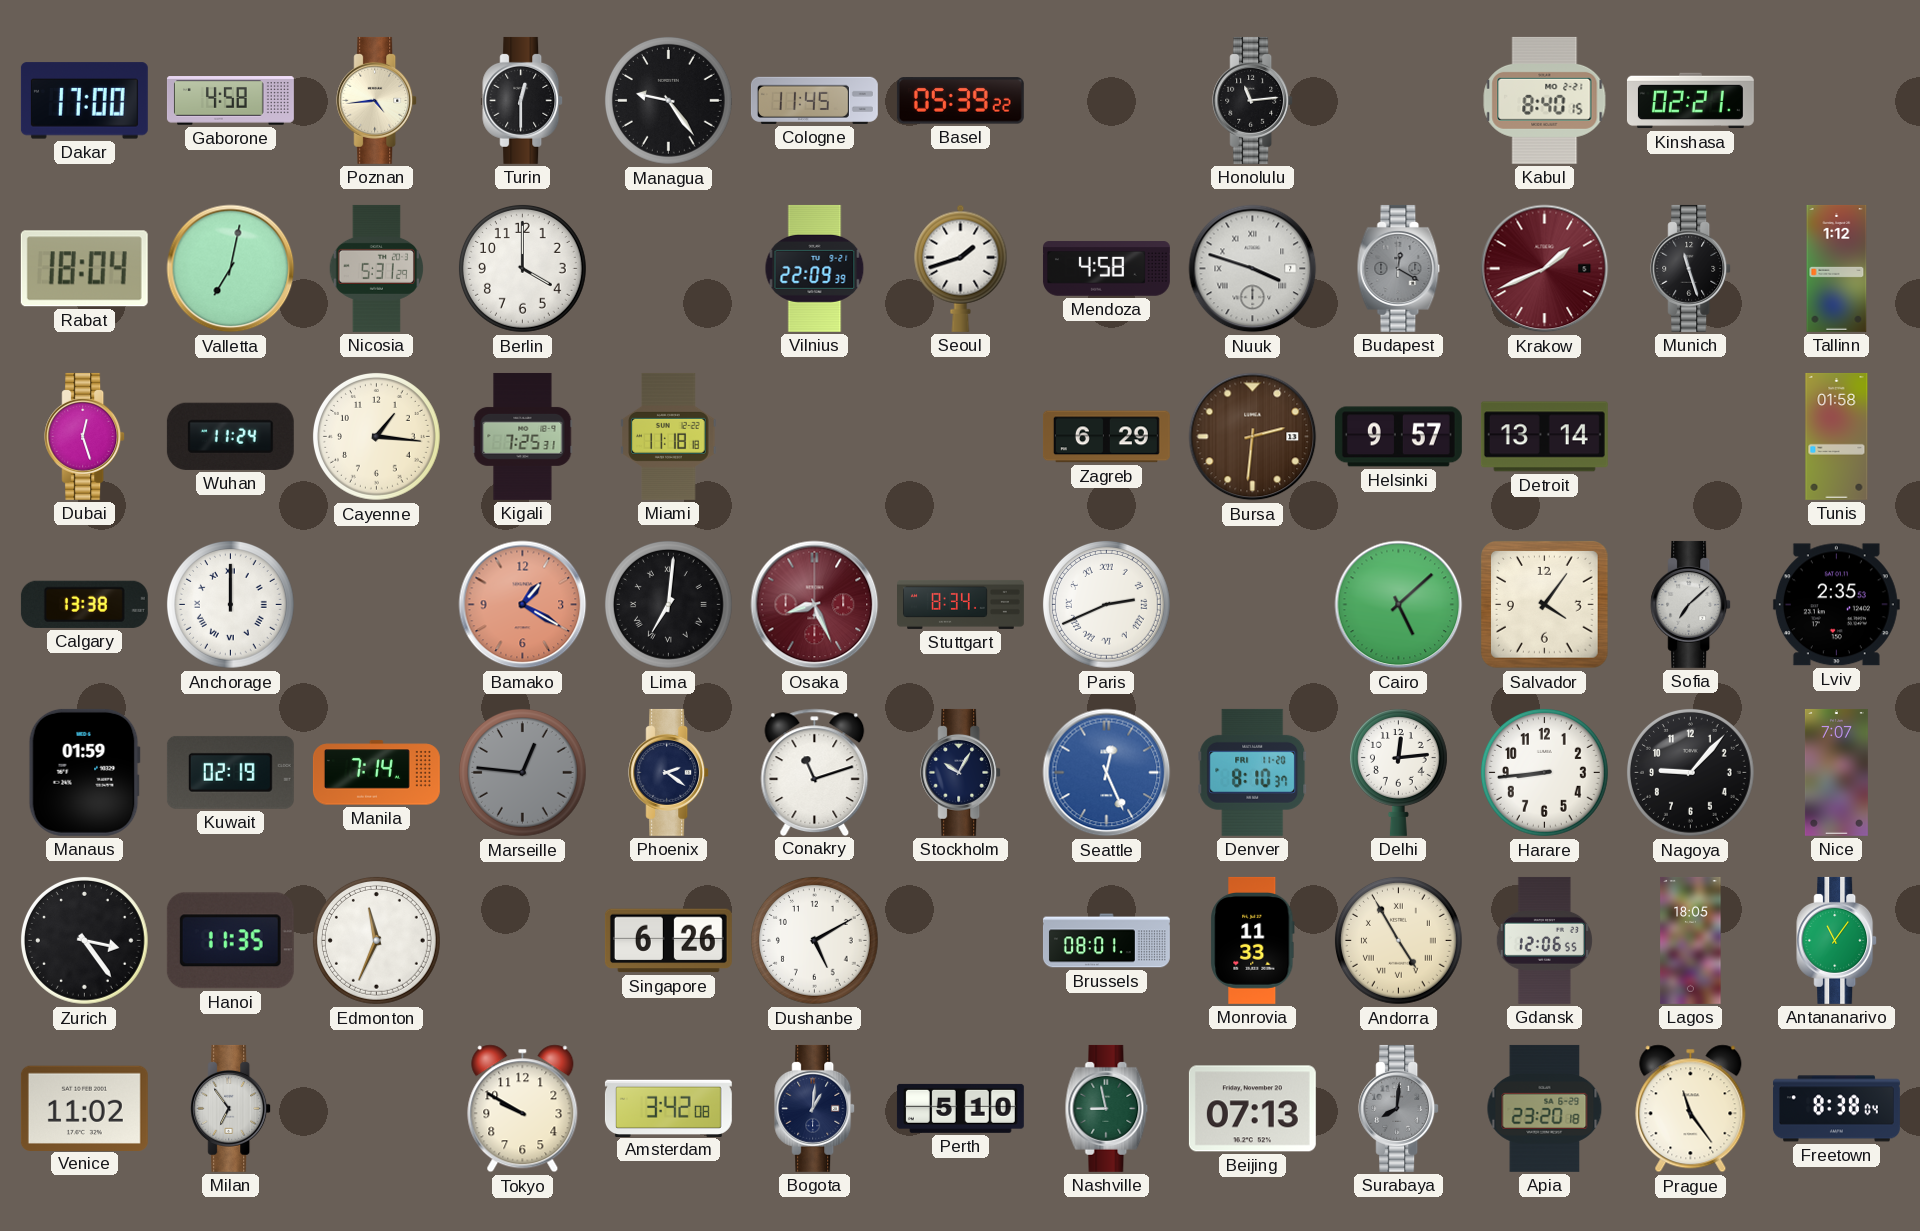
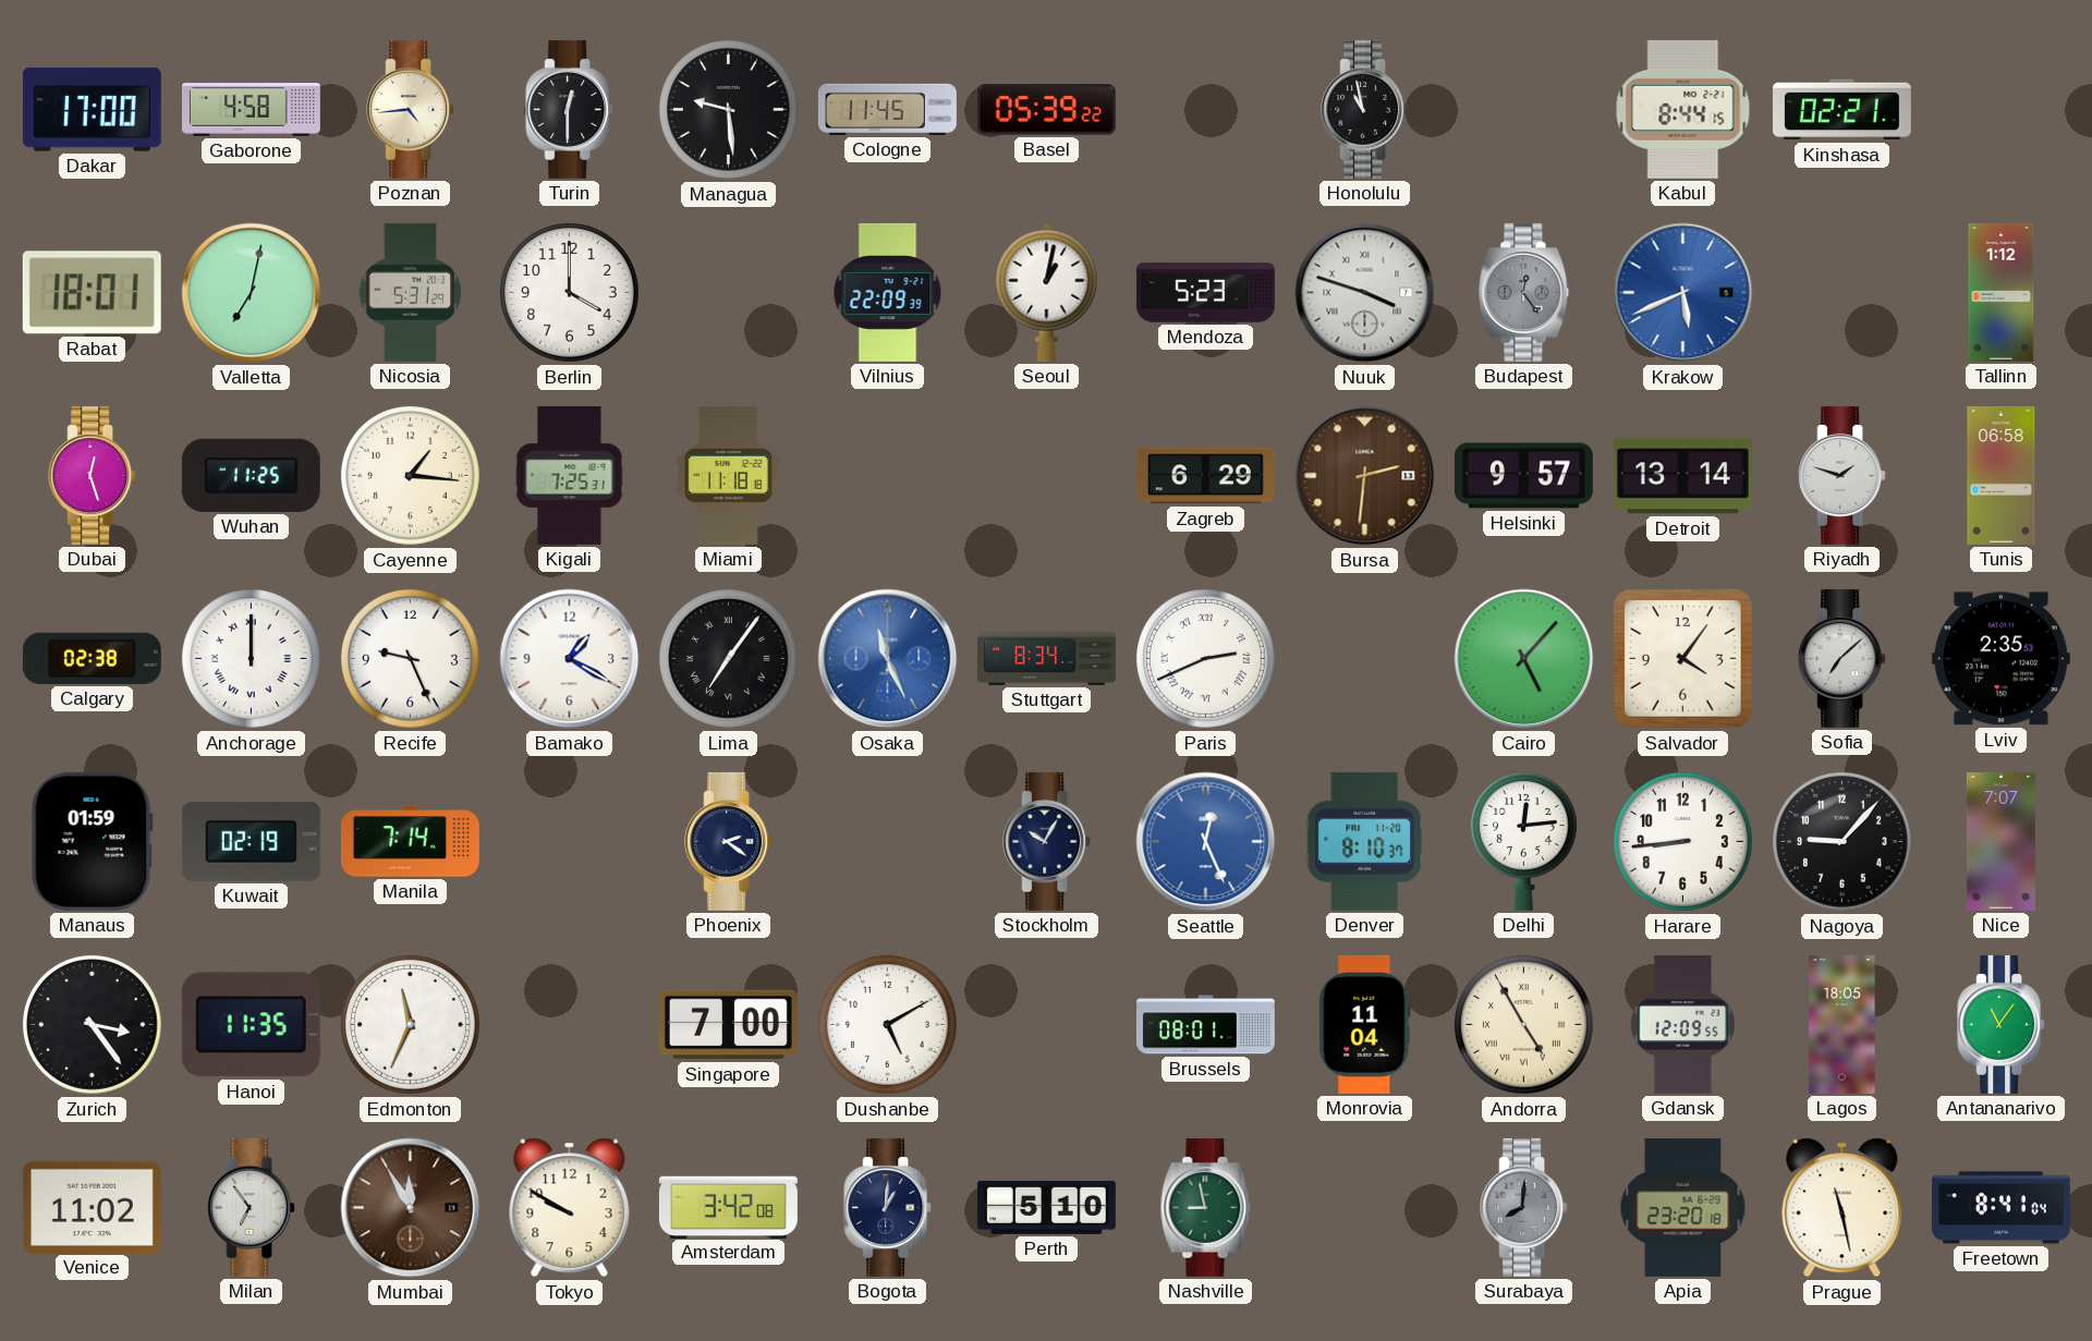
Managua: 9:24 -> 9:29 (728, 109)
Honolulu: 11:14 -> 10:58 (1365, 109)
Kabul: 8:40 -> 8:44 (1683, 109)
Rabat: 18:04 -> 18:01 (92, 293)
Seoul: 1:42 -> 1:02 (1047, 292)
Mendoza: 4:58 -> 5:23 (1205, 293)
Budapest: 12:20 -> 12:24 (1524, 292)
Krakow: 1:41 -> 5:41 (1683, 293)
Krakow dial: burgundy -> blue (1683, 293)
Munich: 11:27 -> none (1691, 268)
Wuhan: 11:24 -> 11:25 (251, 475)
Riyadh: none -> 1:48 (1842, 475)
Tunis: 01:58 -> 06:58 (2002, 475)
Calgary: 13:38 -> 02:38 (92, 658)
Recife: none -> 9:26 (410, 658)
Bamako dial: salmon -> white (570, 659)
Lima: 7:01 -> 7:06 (728, 658)
Osaka: 8:26 -> 11:26 (888, 659)
Osaka dial: burgundy -> blue (888, 659)
Cairo: 5:08 -> 5:07 (1524, 659)
Marseille: 12:46 -> none (522, 772)
Conakry: 11:12 -> none (815, 772)
Singapore: 6:26 -> 7:00 (728, 1025)
Monrovia: 11:33 -> 11:04 (1365, 1024)
Gdansk: 12:06 -> 12:09 (1682, 1024)
Mumbai: none -> 11:55 (411, 1208)
Beijing: 07:13 -> none (1252, 1109)
Prague: 11:24 -> 11:28 (1842, 1208)
Freetown: 8:38 -> 8:41 (2000, 1208)
